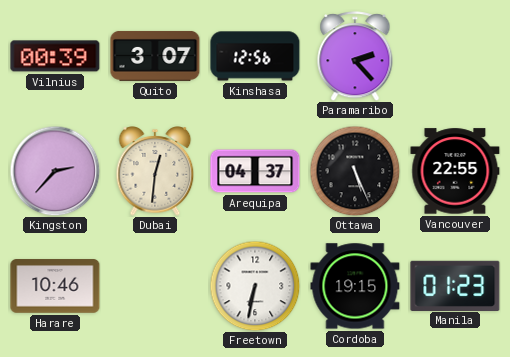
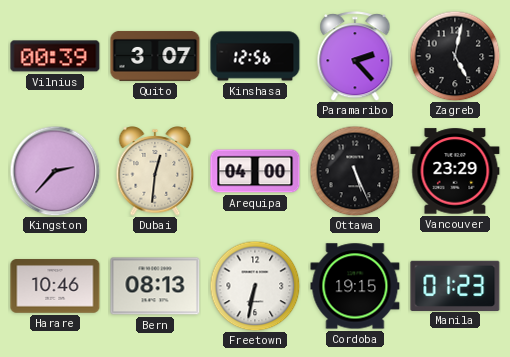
Zagreb: none -> 5:02 (455, 56)
Arequipa: 04:37 -> 04:00 (255, 171)
Vancouver: 22:55 -> 23:29 (455, 171)
Bern: none -> 08:13 (155, 286)
